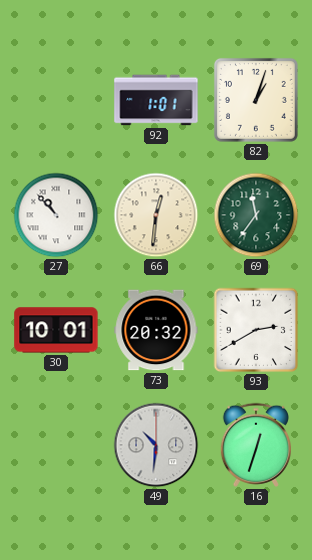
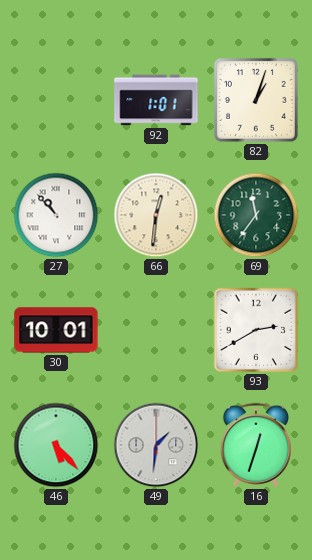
73: 20:32 -> none (156, 330)
46: none -> 5:23 (56, 445)
49: 10:31 -> 1:31 (156, 445)
